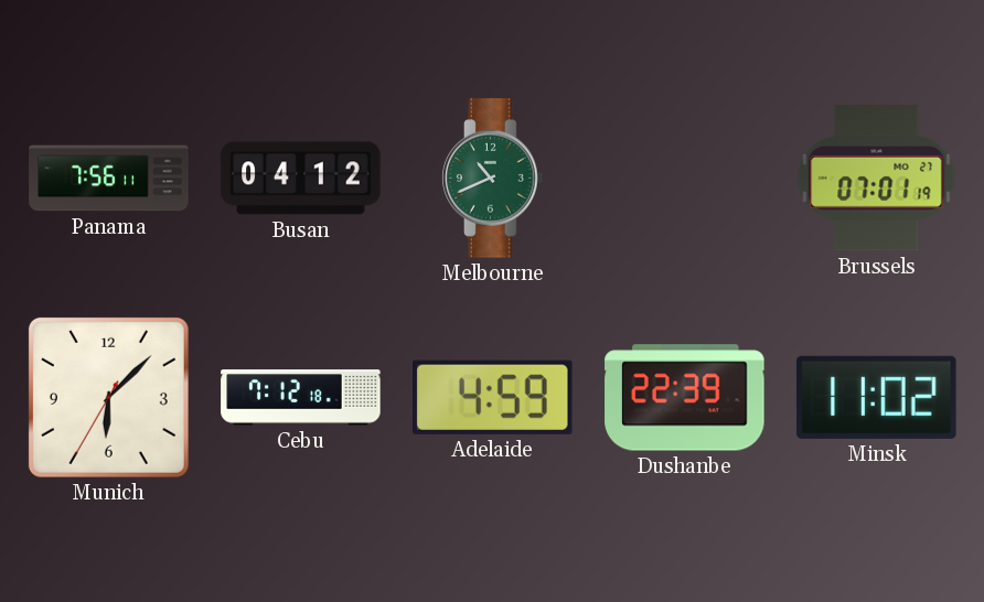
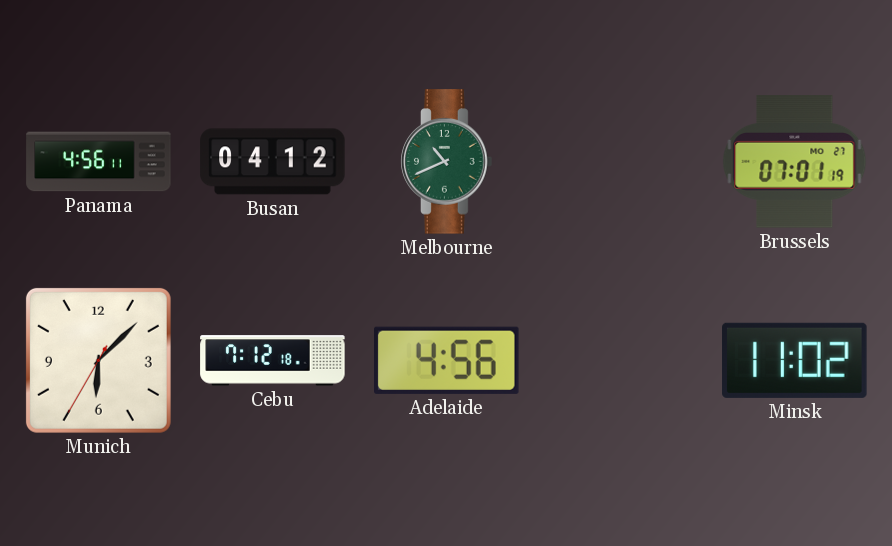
Panama: 7:56 -> 4:56 (99, 162)
Adelaide: 4:59 -> 4:56 (447, 360)
Dushanbe: 22:39 -> none (685, 398)
